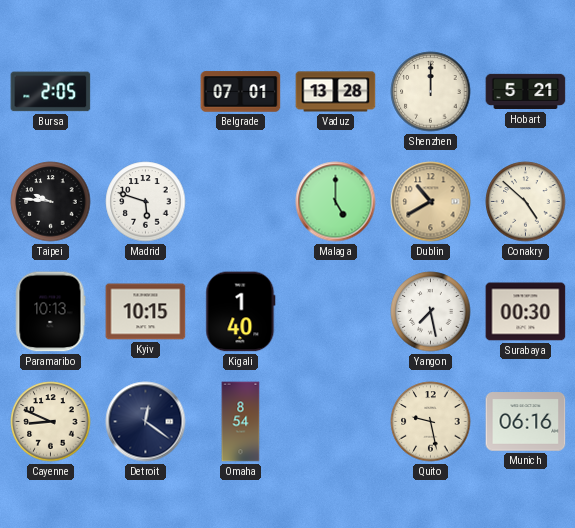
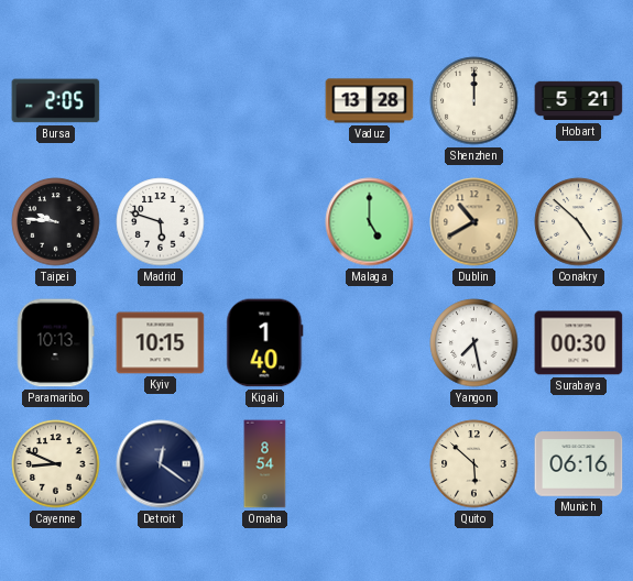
Belgrade: 07:01 -> none (241, 92)
Quito: 9:28 -> 5:52 (474, 464)
